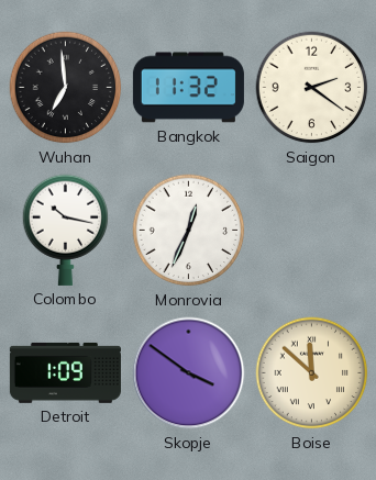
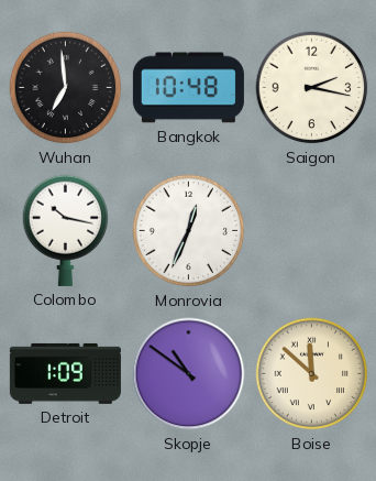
Bangkok: 11:32 -> 10:48 (188, 88)
Saigon: 2:21 -> 2:17 (312, 88)
Skopje: 3:51 -> 10:51 (189, 374)
